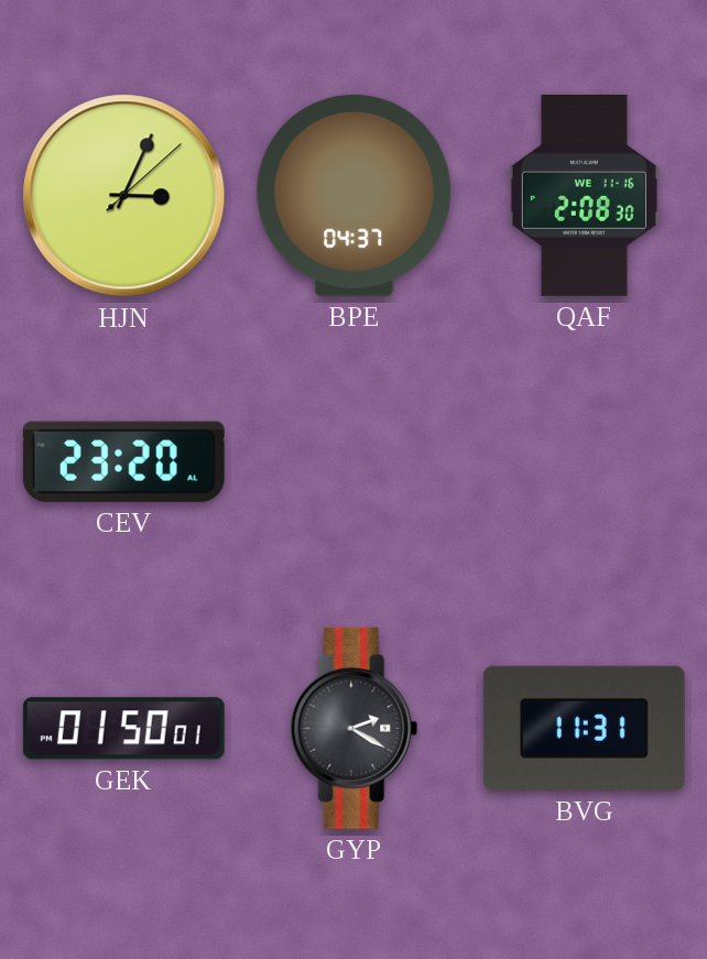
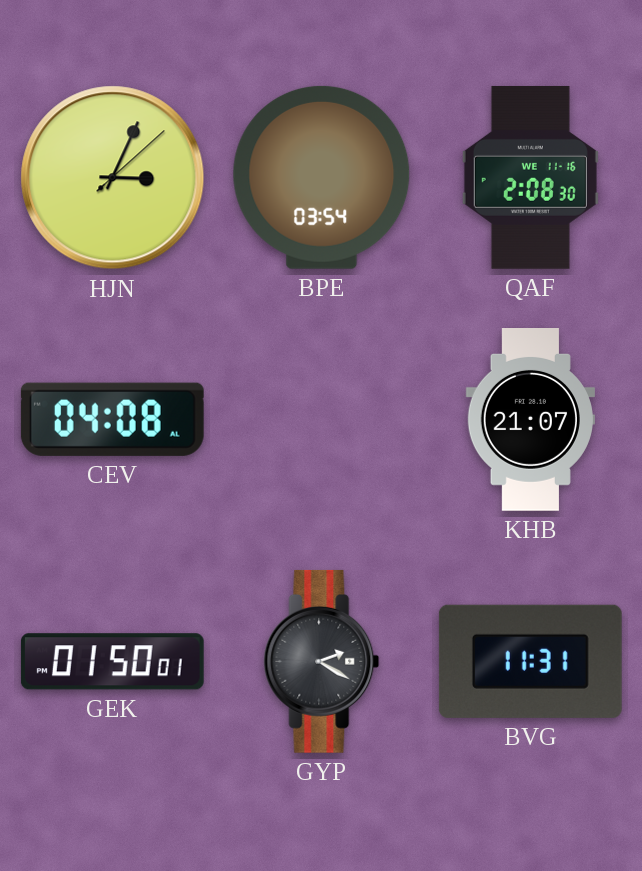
BPE: 04:37 -> 03:54 (322, 177)
CEV: 23:20 -> 04:08 (112, 419)
KHB: none -> 21:07 (530, 420)
